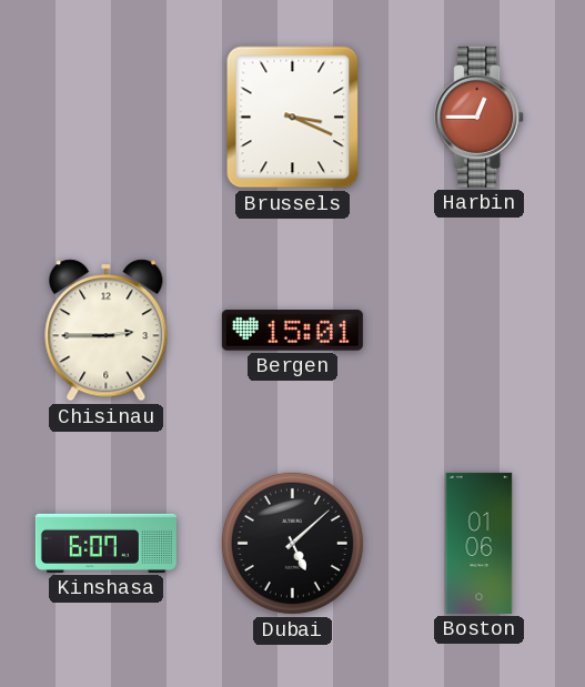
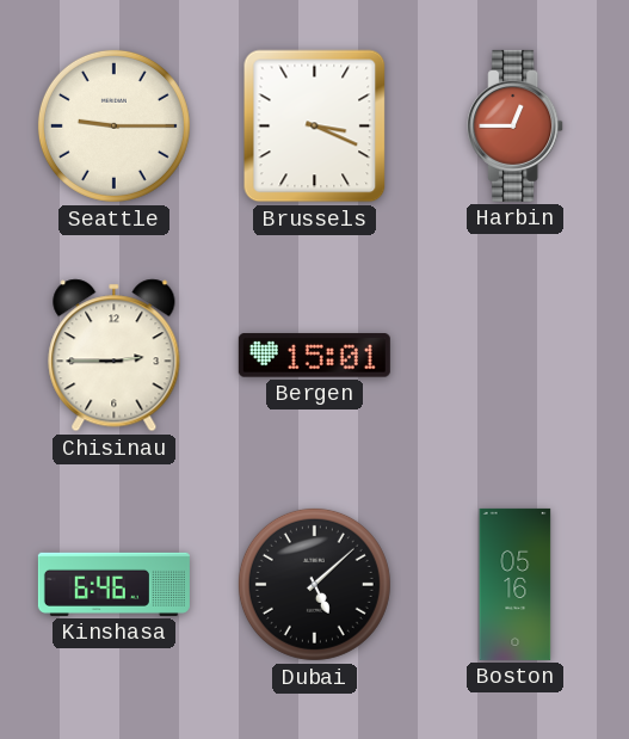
Seattle: none -> 9:15 (113, 125)
Kinshasa: 6:07 -> 6:46 (113, 584)
Boston: 01:06 -> 05:16 (516, 584)
